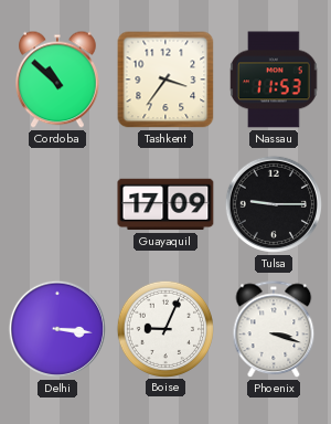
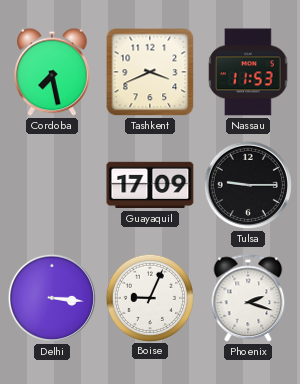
Cordoba: 10:52 -> 7:28 (53, 72)
Tashkent: 3:36 -> 3:41 (150, 72)
Phoenix: 3:18 -> 2:18 (248, 299)
